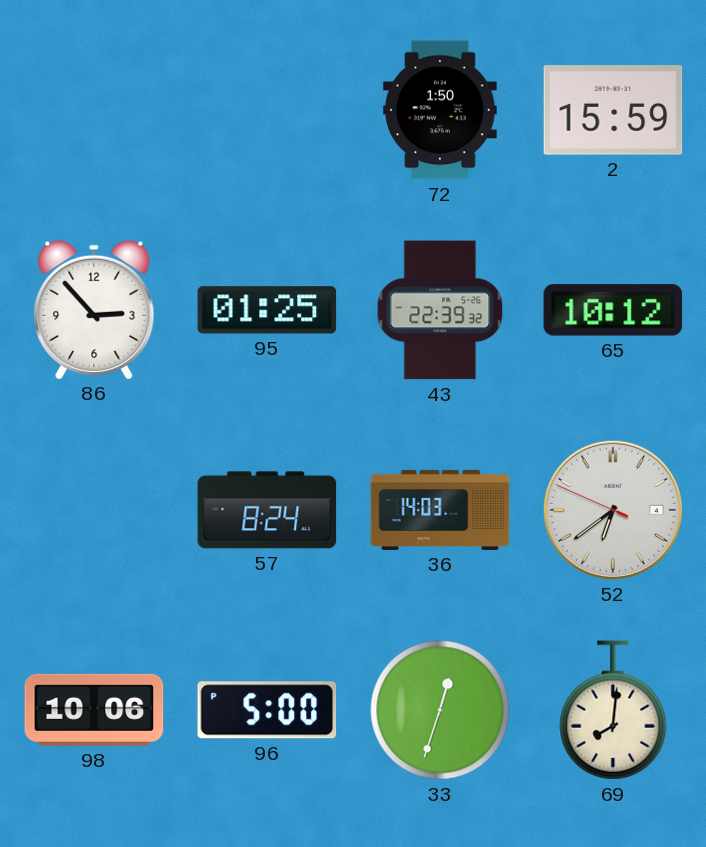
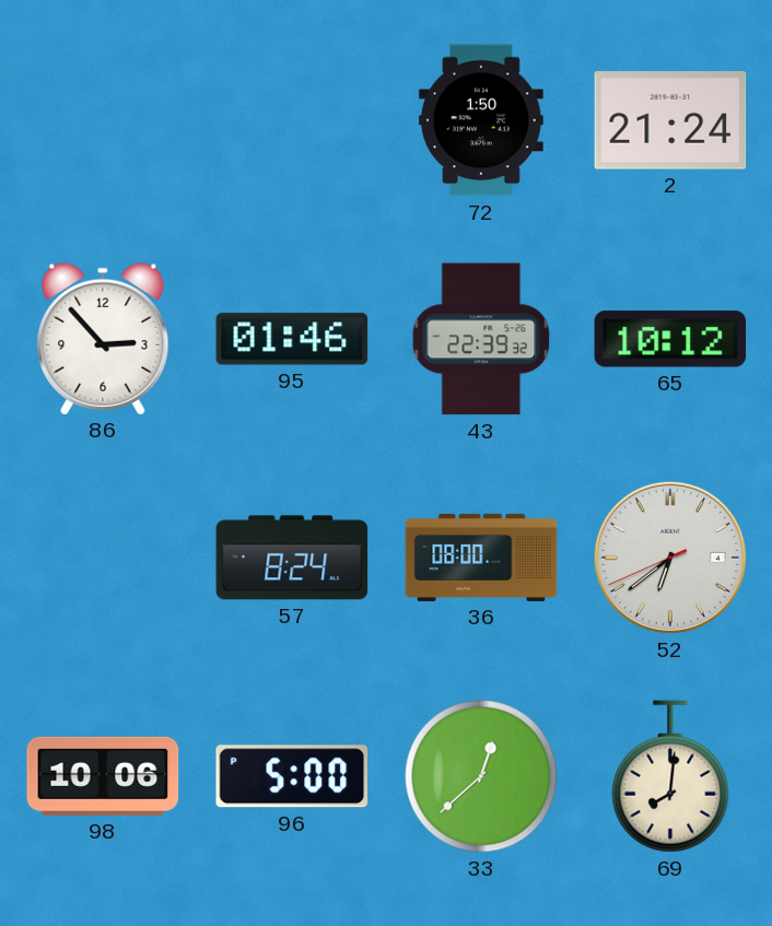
2: 15:59 -> 21:24 (670, 120)
95: 01:25 -> 01:46 (292, 339)
36: 14:03 -> 08:00 (481, 558)
52: 6:38:49 -> 6:38:41 (670, 558)
33: 12:33 -> 12:38 (481, 776)
